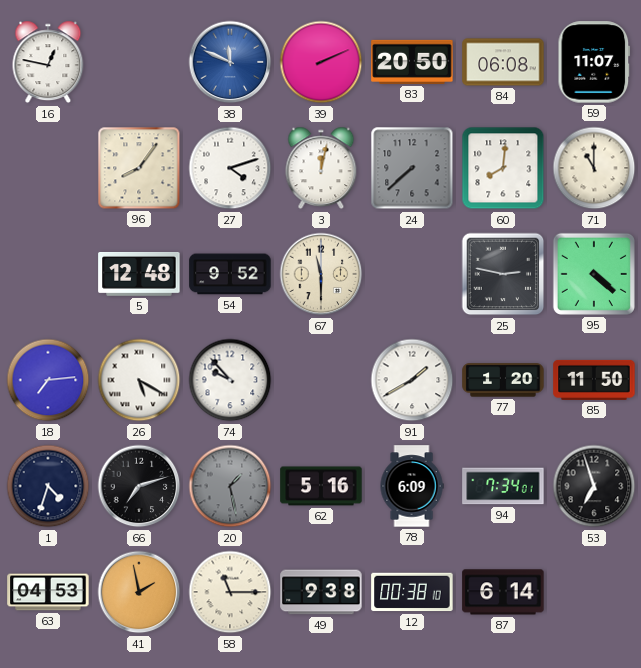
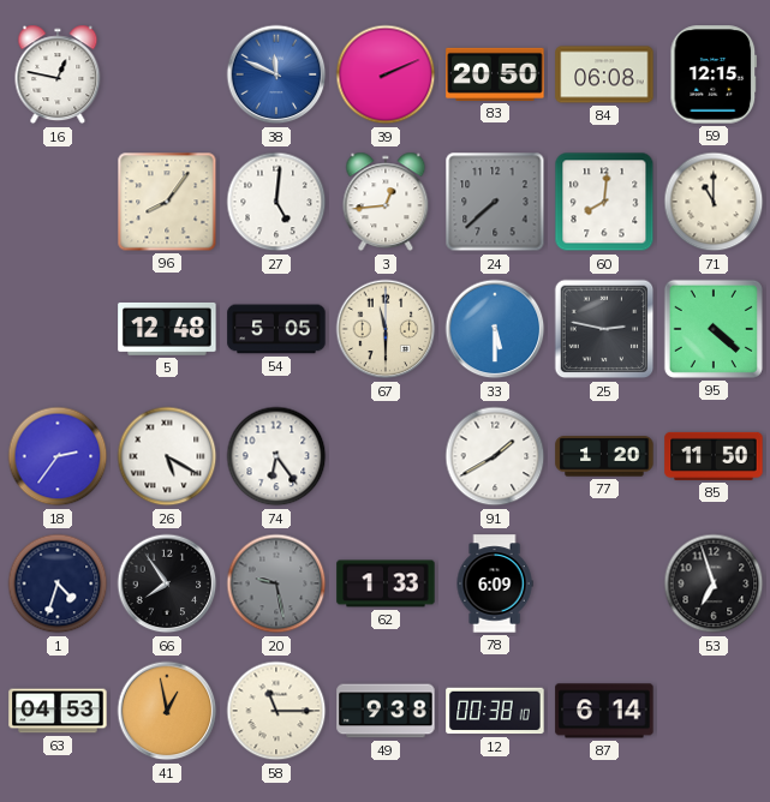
59: 11:07 -> 12:15 (714, 74)
27: 4:12 -> 5:01 (276, 202)
3: 12:02 -> 12:44 (386, 202)
54: 9:52 -> 5:05 (276, 329)
33: none -> 5:30 (495, 329)
18: 7:14 -> 2:36 (58, 456)
74: 9:53 -> 6:24 (276, 456)
66: 7:12 -> 7:54 (167, 583)
20: 1:28 -> 9:28 (276, 583)
62: 5:16 -> 1:33 (386, 583)
94: 7:34 -> none (503, 486)
41: 1:58 -> 12:58 (167, 711)
